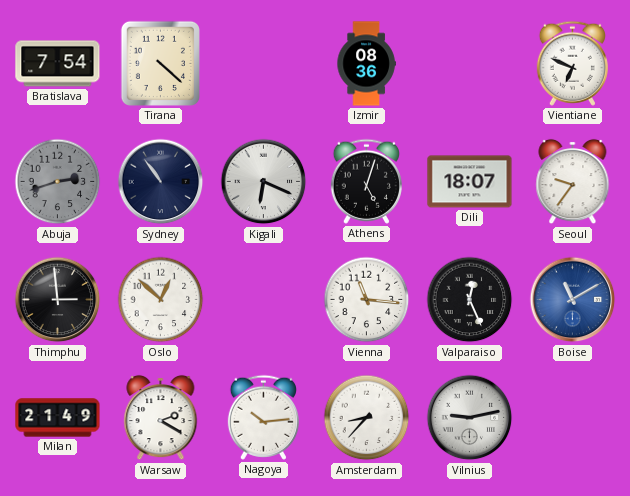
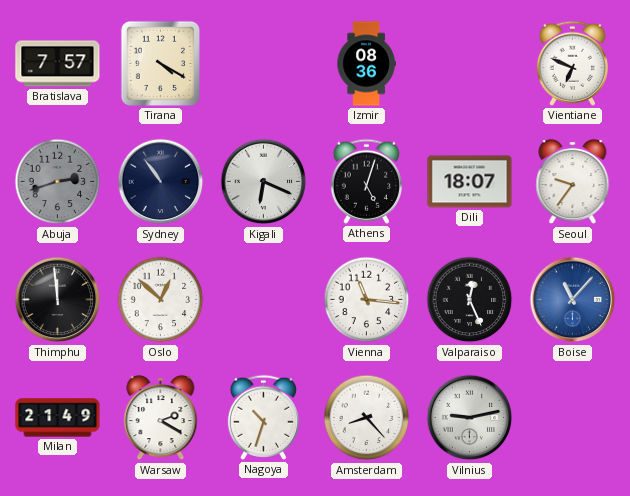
Bratislava: 7:54 -> 7:57 (58, 64)
Tirana: 4:22 -> 4:20 (160, 63)
Thimphu: 2:59 -> 11:59 (58, 300)
Boise: 11:10 -> 11:07 (573, 300)
Nagoya: 10:14 -> 10:33 (263, 417)
Amsterdam: 8:37 -> 8:23 (367, 418)
